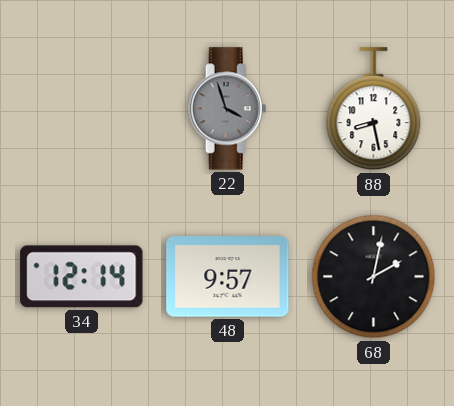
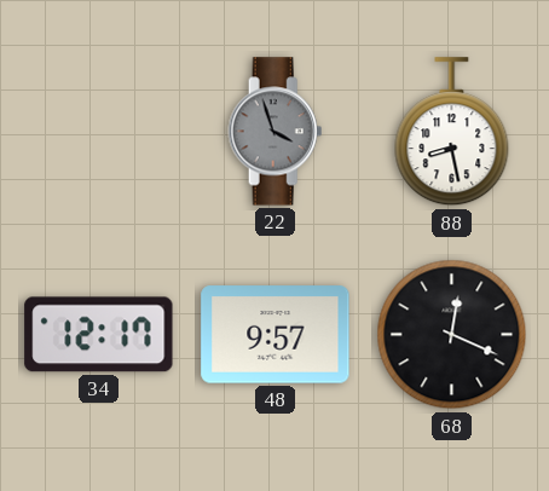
34: 12:14 -> 12:17 (99, 335)
68: 2:02 -> 12:19 (452, 335)
